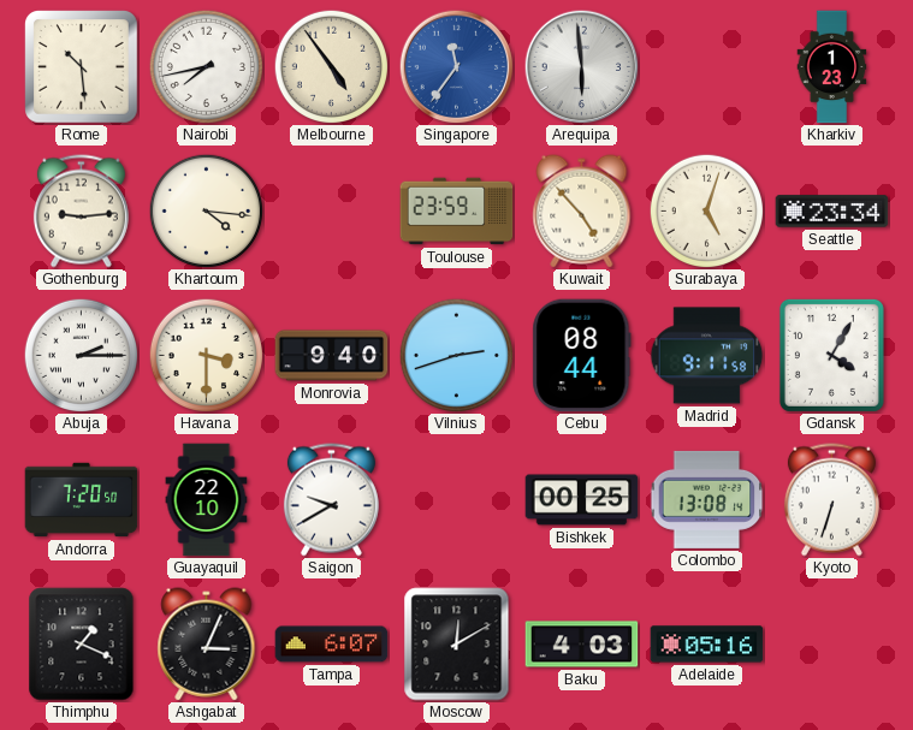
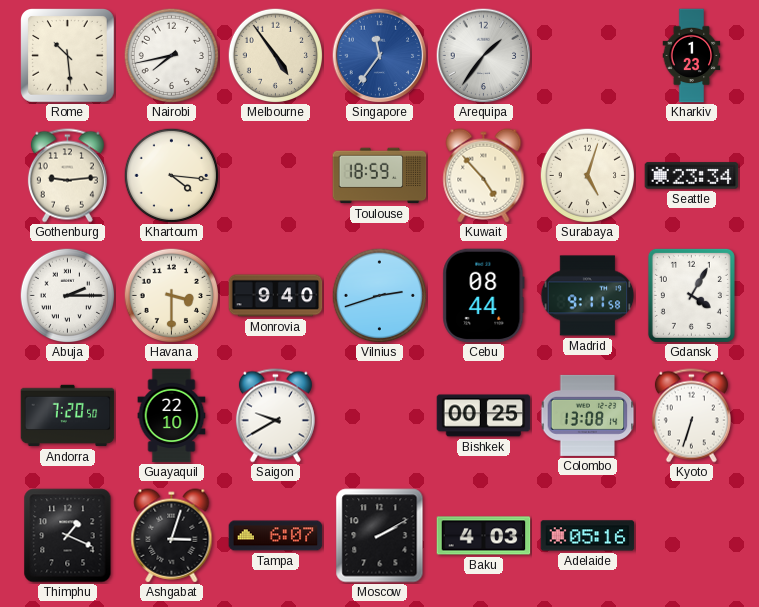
Arequipa: 5:59 -> 1:36 (483, 55)
Toulouse: 23:59 -> 18:59 (380, 176)
Ashgabat: 3:04 -> 3:03 (172, 536)
Moscow: 12:10 -> 2:10 (380, 536)
